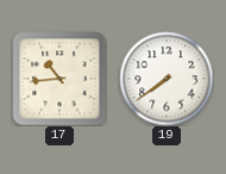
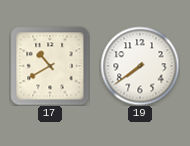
17: 10:44 -> 10:40 (50, 66)
